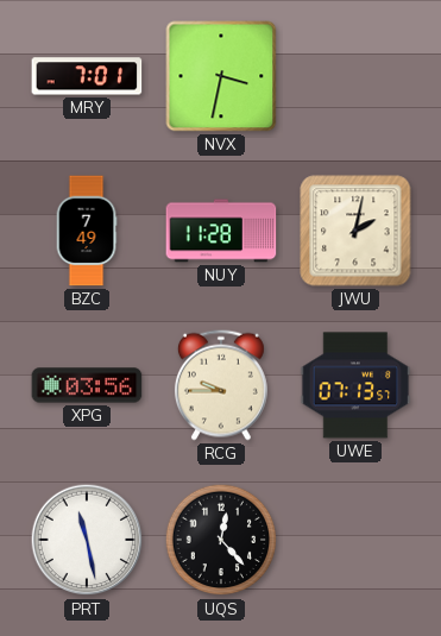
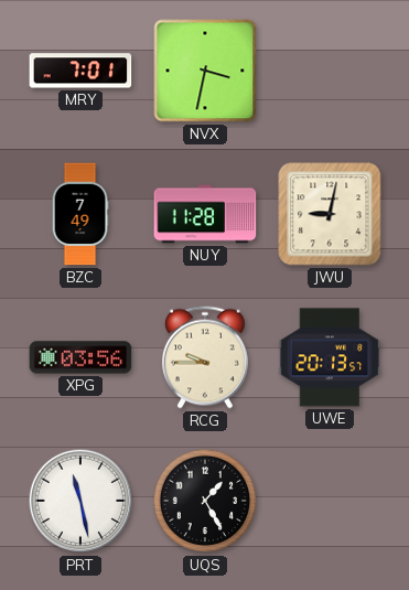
JWU: 2:02 -> 9:02 (330, 214)
UWE: 07:13 -> 20:13 (330, 357)
UQS: 12:23 -> 1:25 (205, 501)
